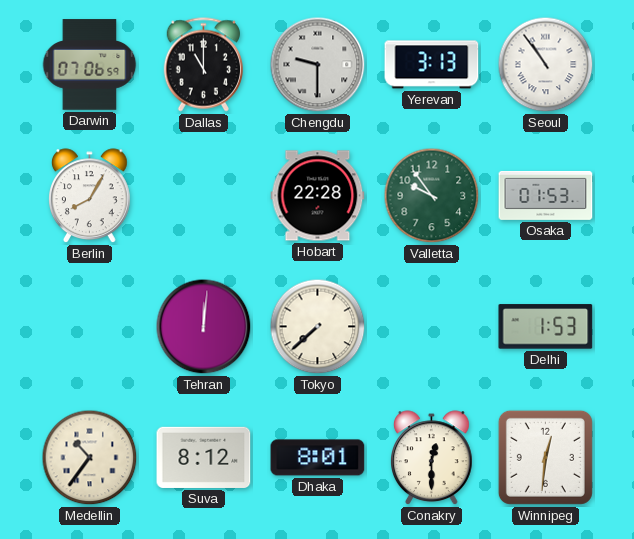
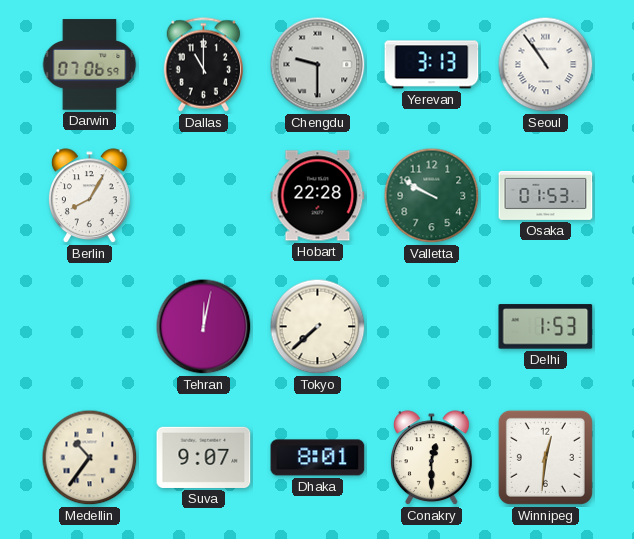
Valletta: 9:54 -> 9:50 (432, 196)
Tehran: 12:01 -> 12:02 (204, 327)
Suva: 8:12 -> 9:07 (204, 457)
